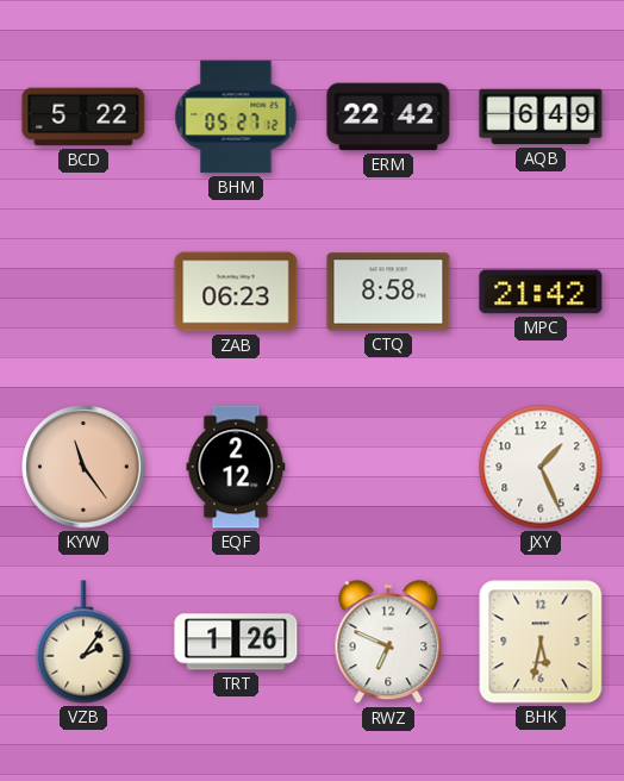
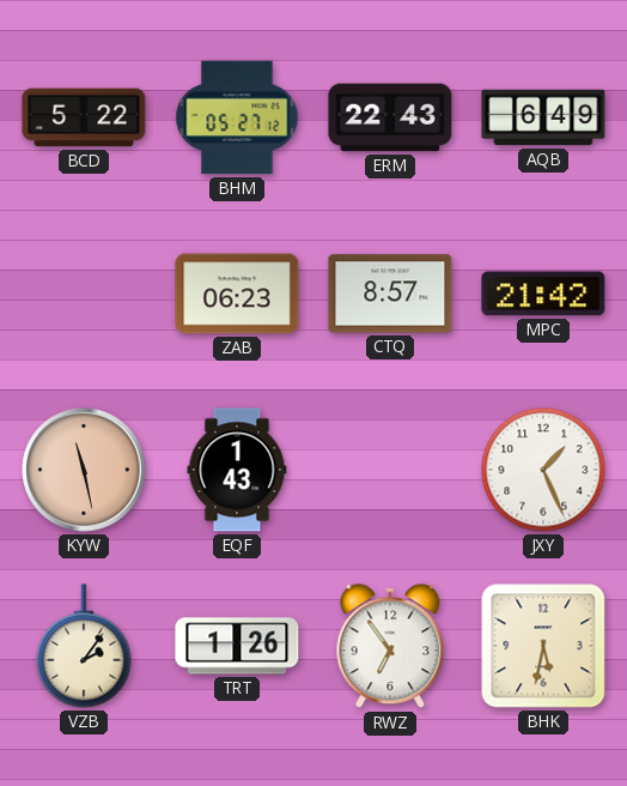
ERM: 22:42 -> 22:43 (390, 117)
CTQ: 8:58 -> 8:57 (390, 294)
KYW: 11:24 -> 11:28 (84, 470)
EQF: 2:12 -> 1:43 (237, 470)
RWZ: 6:49 -> 6:54 (390, 647)
